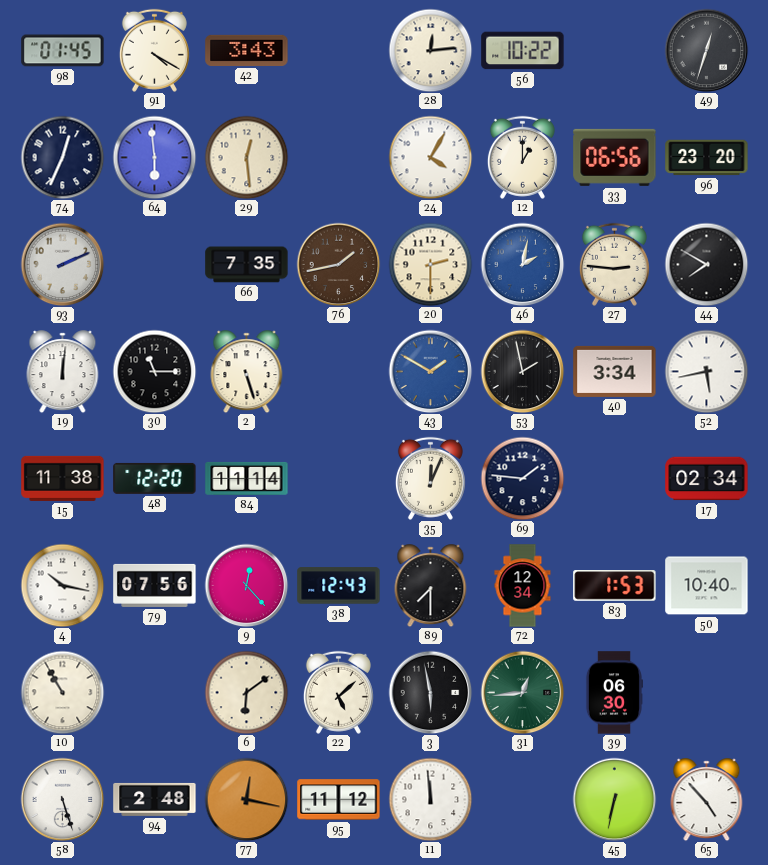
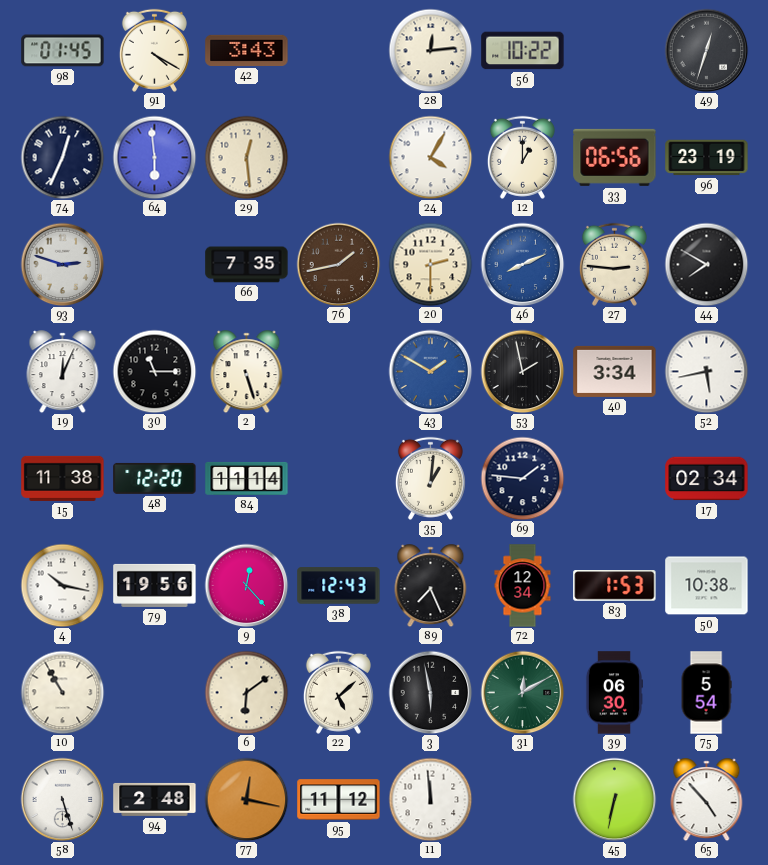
96: 23:20 -> 23:19 (707, 158)
93: 2:11 -> 2:48 (62, 264)
46: 2:02 -> 8:11 (522, 264)
19: 12:01 -> 12:04 (63, 372)
35: 12:04 -> 1:01 (430, 478)
79: 07:56 -> 19:56 (155, 585)
89: 7:30 -> 7:26 (431, 586)
50: 10:40 -> 10:38 (707, 586)
31: 12:44 -> 12:10 (522, 692)
75: none -> 5:54 (706, 693)
